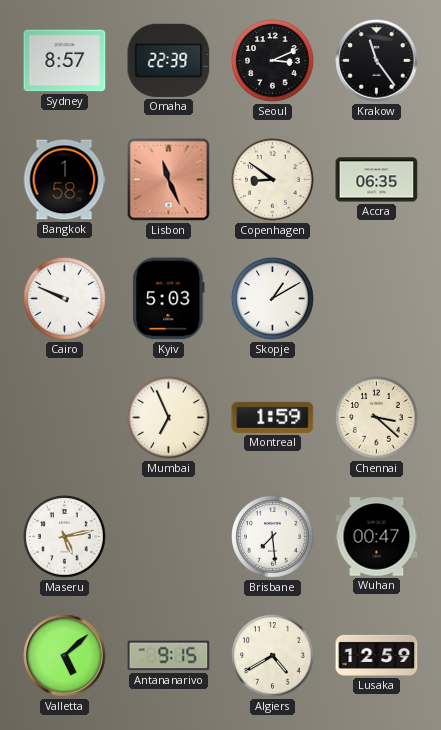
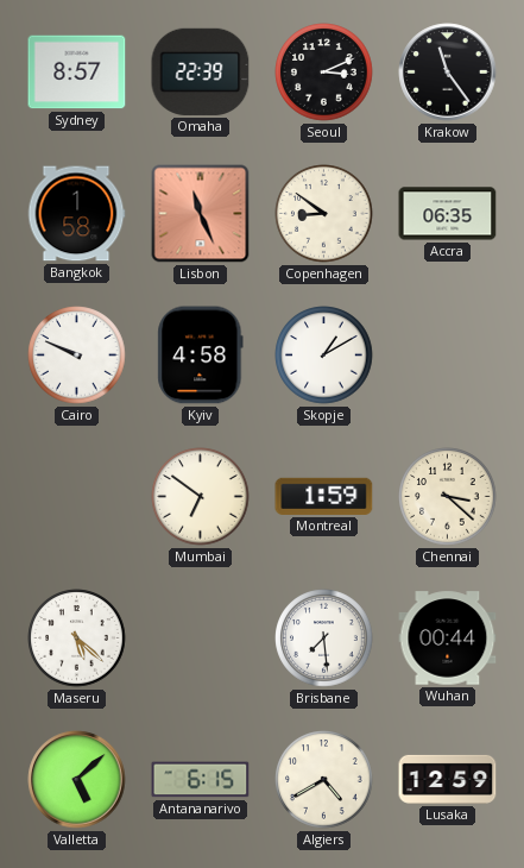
Kyiv: 5:03 -> 4:58 (201, 356)
Mumbai: 6:56 -> 6:51 (201, 497)
Maseru: 5:13 -> 5:22 (77, 639)
Wuhan: 00:47 -> 00:44 (448, 639)
Antananarivo: 9:15 -> 6:15 (201, 780)
